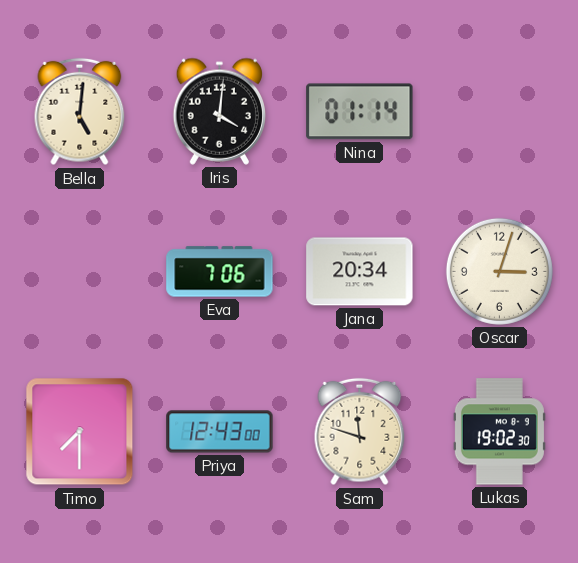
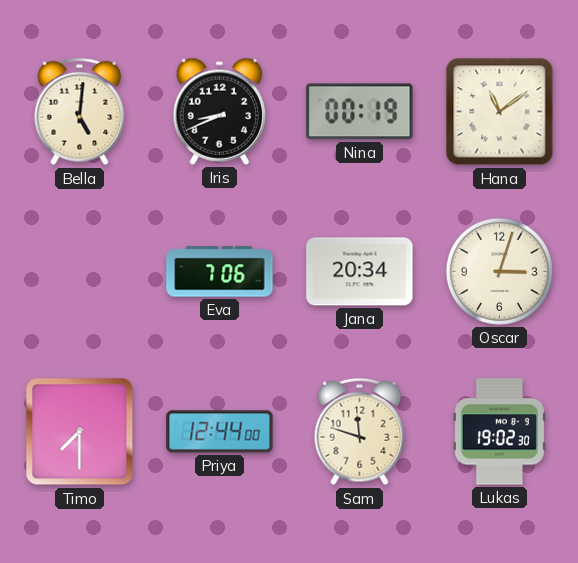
Iris: 4:01 -> 8:41 (219, 111)
Nina: 01:14 -> 00:19 (360, 112)
Hana: none -> 11:09 (500, 112)
Priya: 12:43 -> 12:44 (220, 432)
